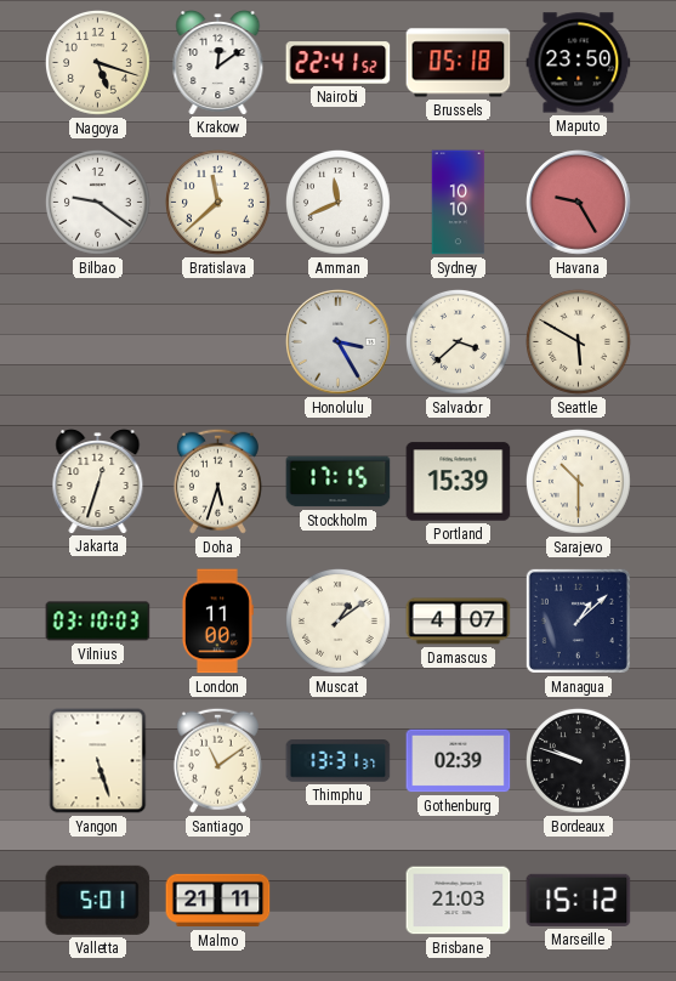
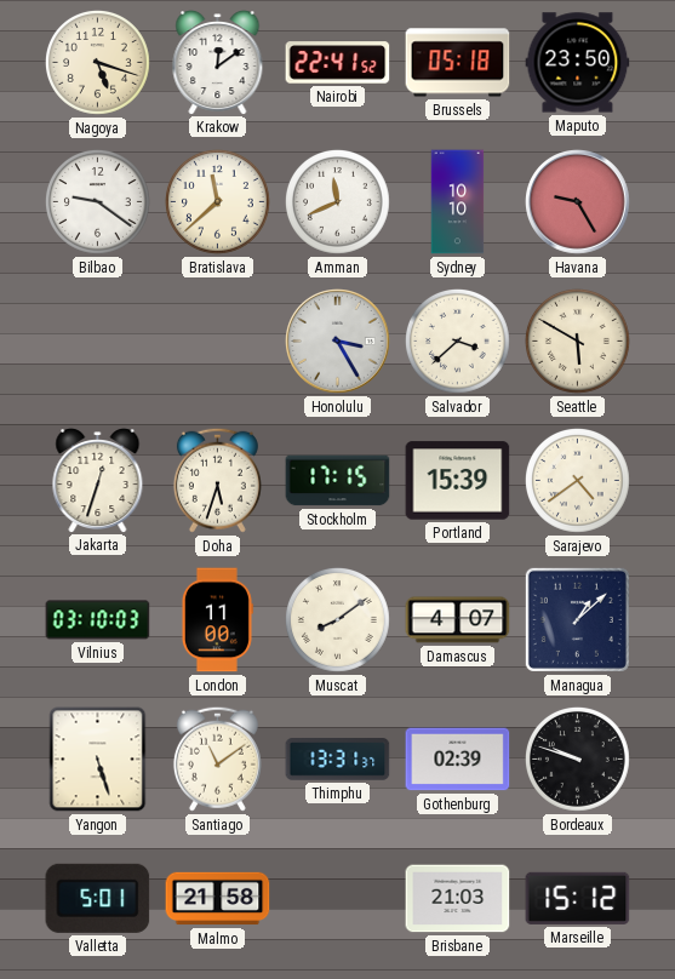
Sarajevo: 10:30 -> 4:39 (577, 480)
Muscat: 1:09 -> 8:09 (337, 619)
Malmo: 21:11 -> 21:58 (218, 899)
